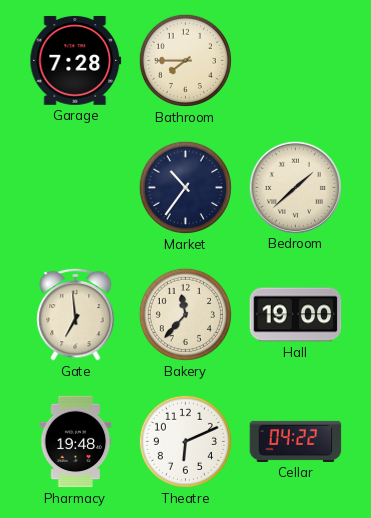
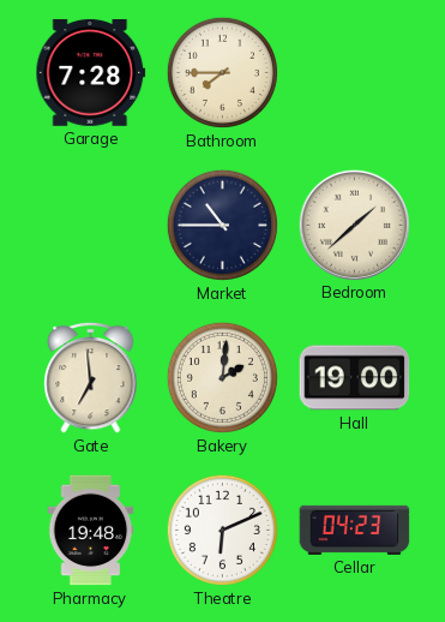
Market: 10:36 -> 10:45 (222, 225)
Bakery: 11:37 -> 2:01 (222, 377)
Cellar: 04:22 -> 04:23 (355, 530)
